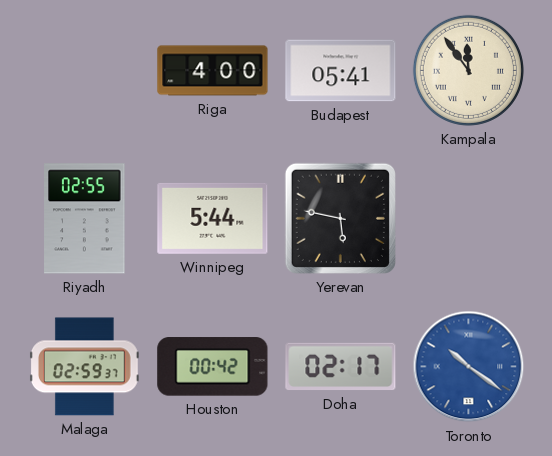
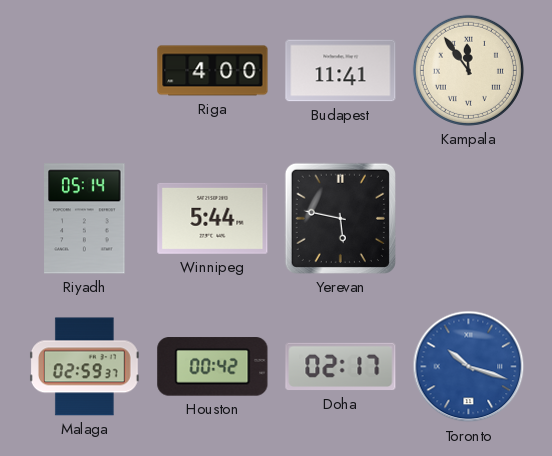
Budapest: 05:41 -> 11:41 (341, 71)
Riyadh: 02:55 -> 05:14 (85, 219)
Toronto: 10:21 -> 10:18 (469, 367)
